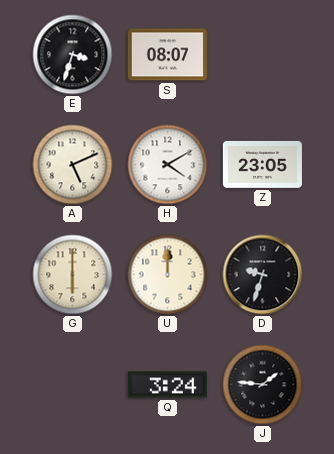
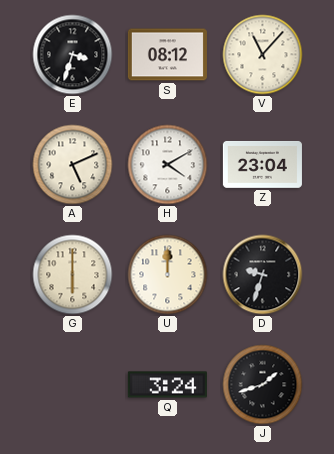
S: 08:07 -> 08:12 (167, 55)
V: none -> 11:07 (263, 55)
Z: 23:05 -> 23:04 (262, 164)
J: 1:46 -> 1:42 (263, 385)
